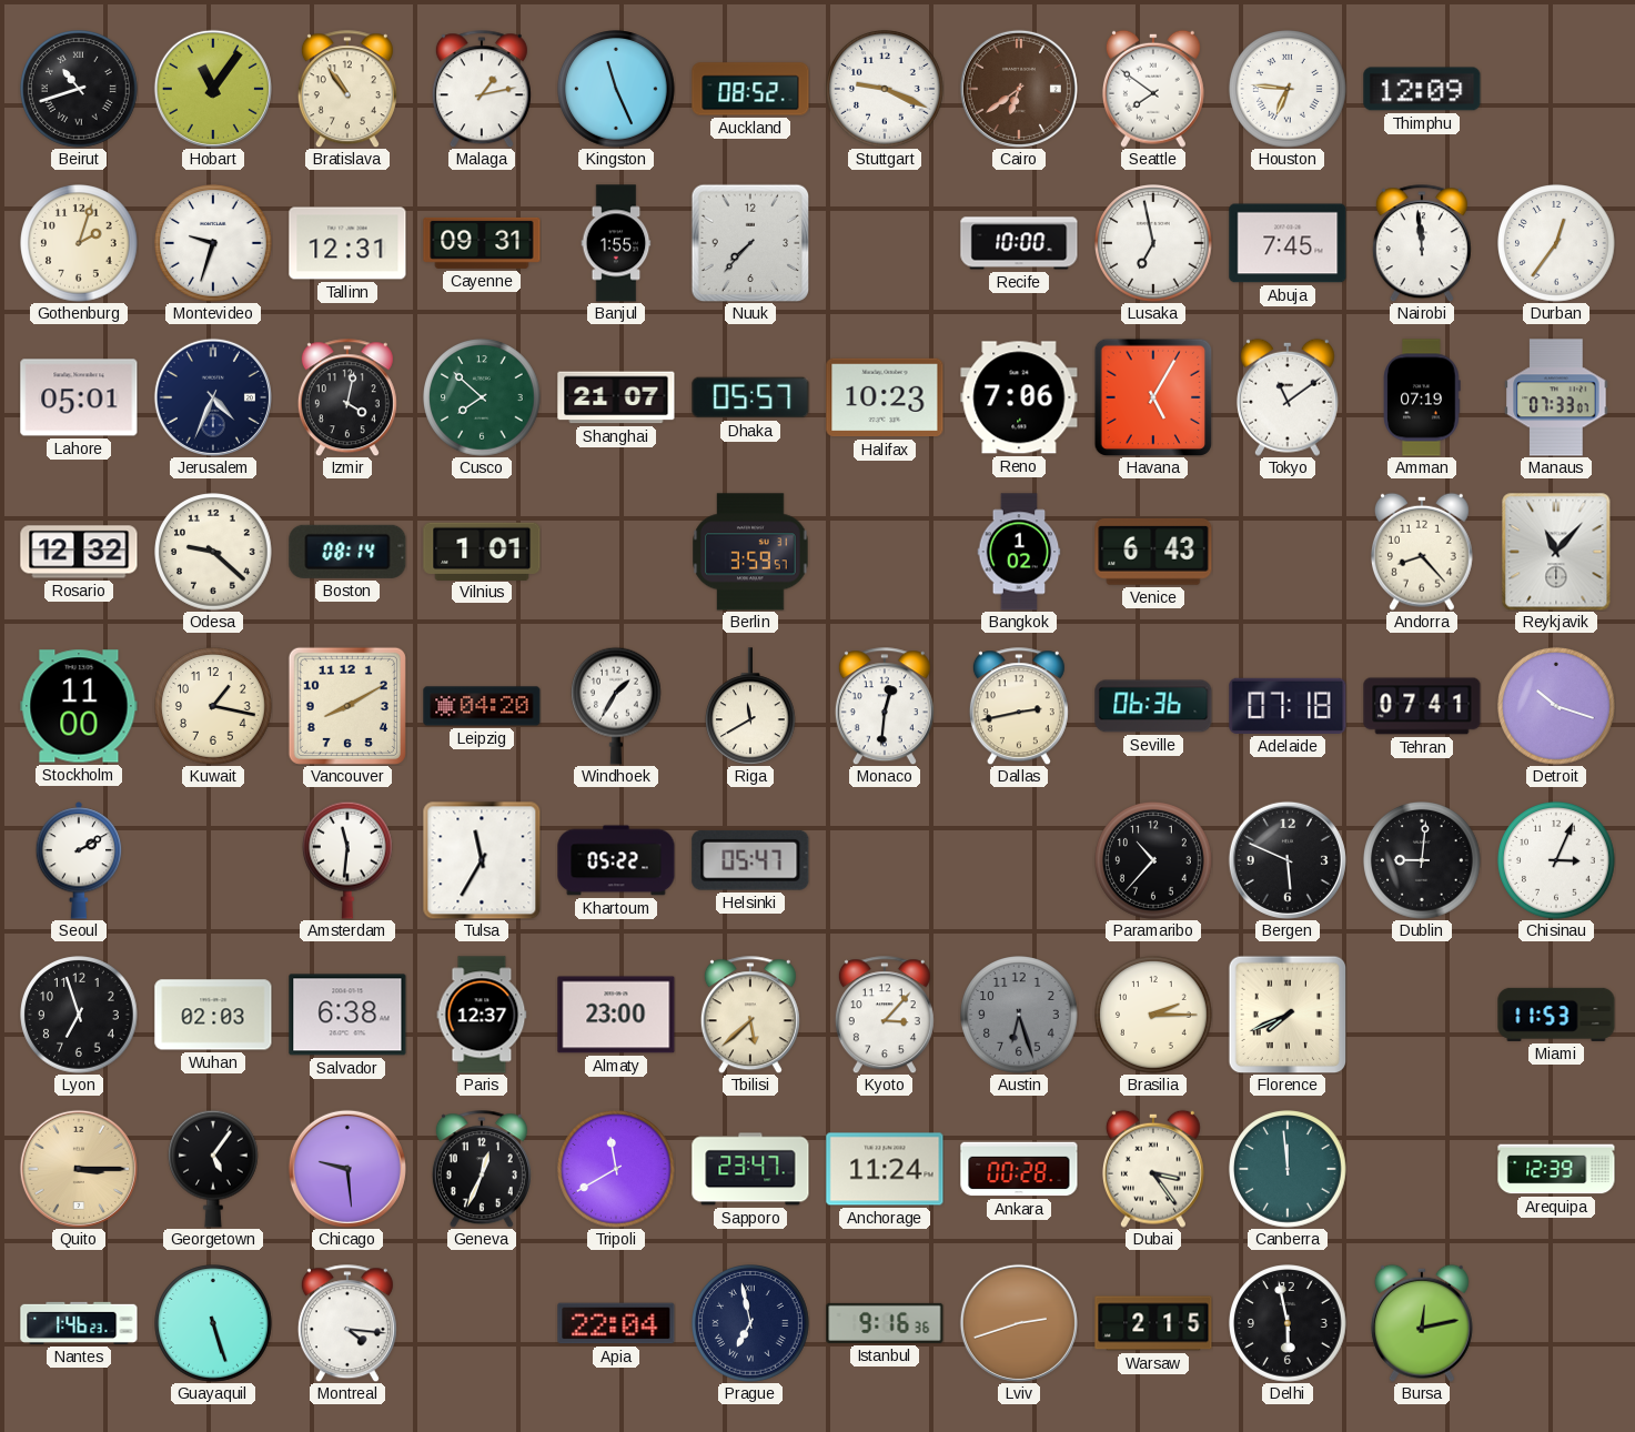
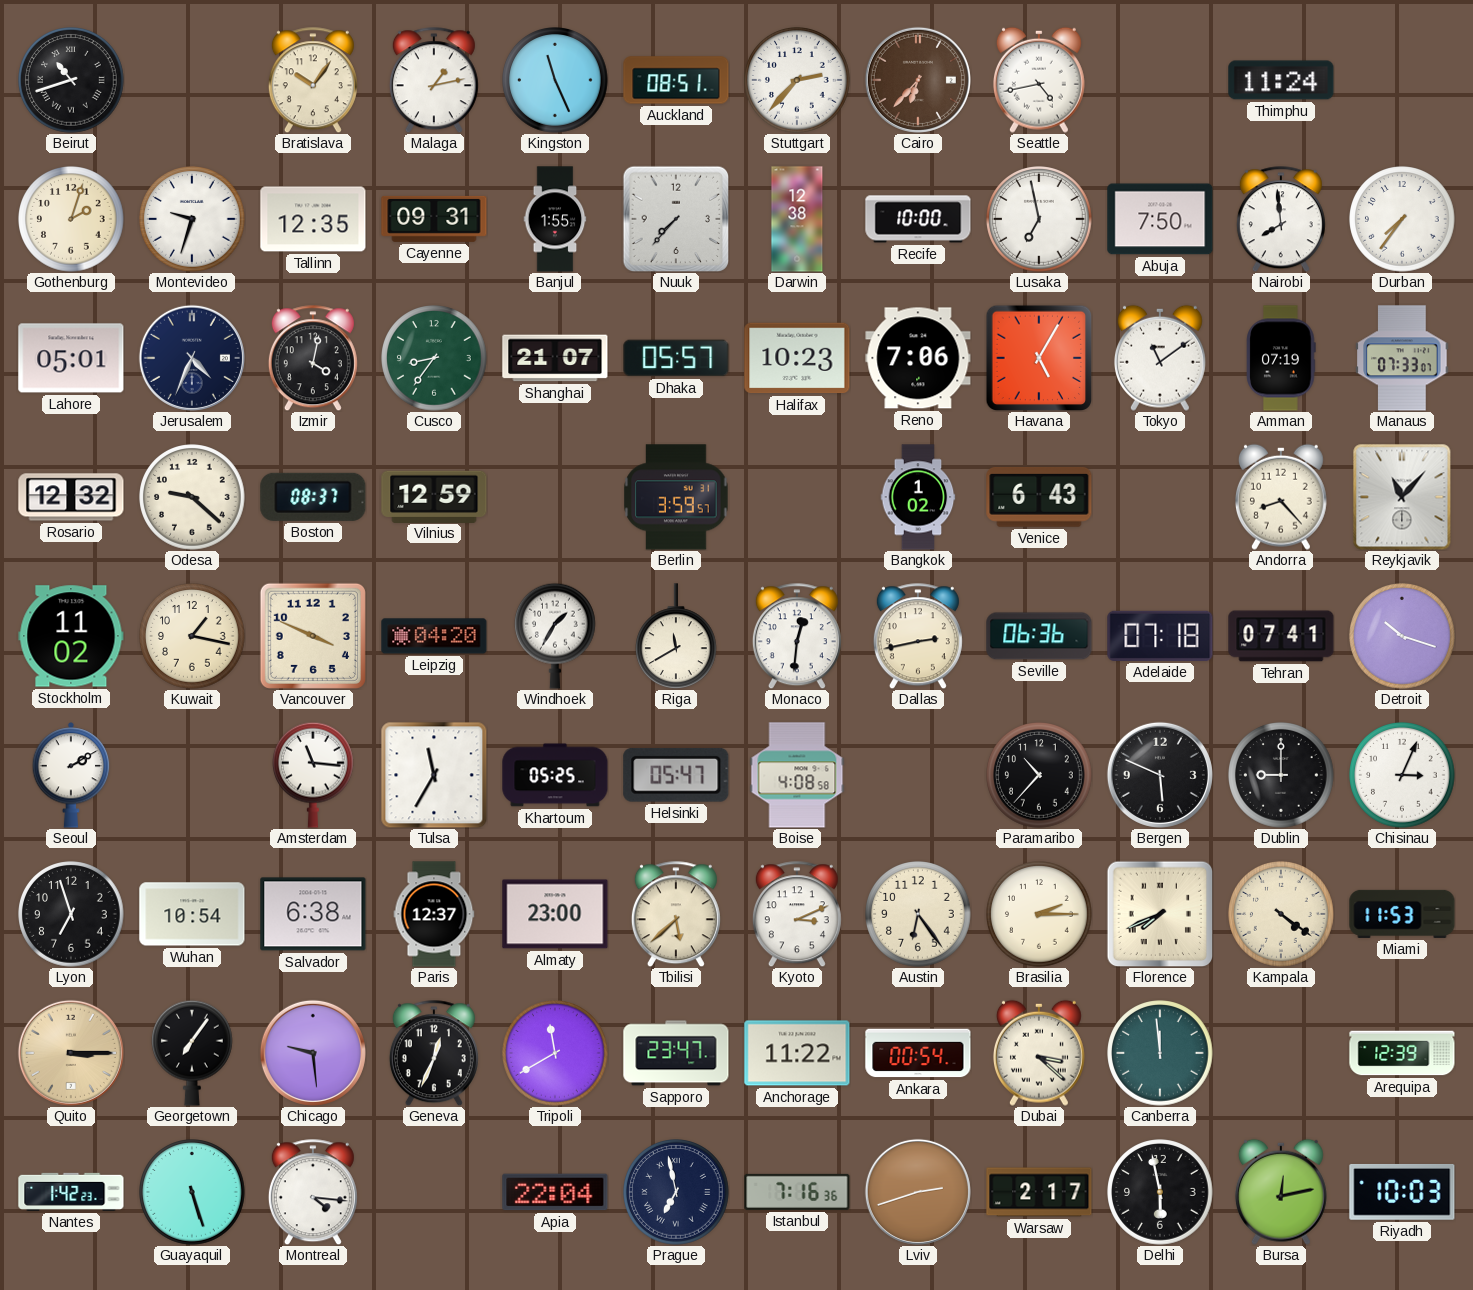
Hobart: 11:06 -> none (213, 89)
Bratislava: 10:54 -> 10:06 (313, 80)
Auckland: 08:52 -> 08:51 (676, 80)
Stuttgart: 9:19 -> 2:37 (797, 80)
Cairo: 6:39 -> 6:37 (918, 80)
Seattle: 7:51 -> 4:43 (1039, 80)
Houston: 6:46 -> none (1288, 89)
Thimphu: 12:09 -> 11:24 (1281, 80)
Tallinn: 12:31 -> 12:35 (313, 219)
Darwin: none -> 12:38 (797, 219)
Abuja: 7:45 -> 7:50 (1160, 219)
Nairobi: 11:59 -> 7:59 (1281, 219)
Durban: 12:36 -> 7:36 (1402, 219)
Cusco: 7:52 -> 8:36 (434, 358)
Boston: 08:14 -> 08:37 (313, 497)
Vilnius: 1:01 -> 12:59 (434, 496)
Stockholm: 11:00 -> 11:02 (71, 636)
Vancouver: 8:10 -> 3:49 (313, 636)
Amsterdam: 11:31 -> 11:16 (314, 775)
Khartoum: 05:22 -> 05:25 (555, 775)
Boise: none -> 4:08 (797, 775)
Dublin: 9:01 -> 9:00 (1281, 775)
Wuhan: 02:03 -> 10:54 (192, 914)
Kyoto: 3:07 -> 3:11 (797, 914)
Austin: 6:27 -> 6:24 (918, 914)
Austin dial: grey -> cream (918, 914)
Kampala: none -> 4:21 (1281, 914)
Georgetown: 5:06 -> 7:06 (193, 1053)
Anchorage: 11:24 -> 11:22 (797, 1053)
Ankara: 00:28 -> 00:54 (918, 1053)
Dubai: 3:24 -> 3:22 (1039, 1053)
Nantes: 1:46 -> 1:42 (71, 1192)
Istanbul: 9:16 -> 7:16 (797, 1192)
Warsaw: 2:15 -> 2:17 (1039, 1192)
Riyadh: none -> 10:03 (1402, 1192)
